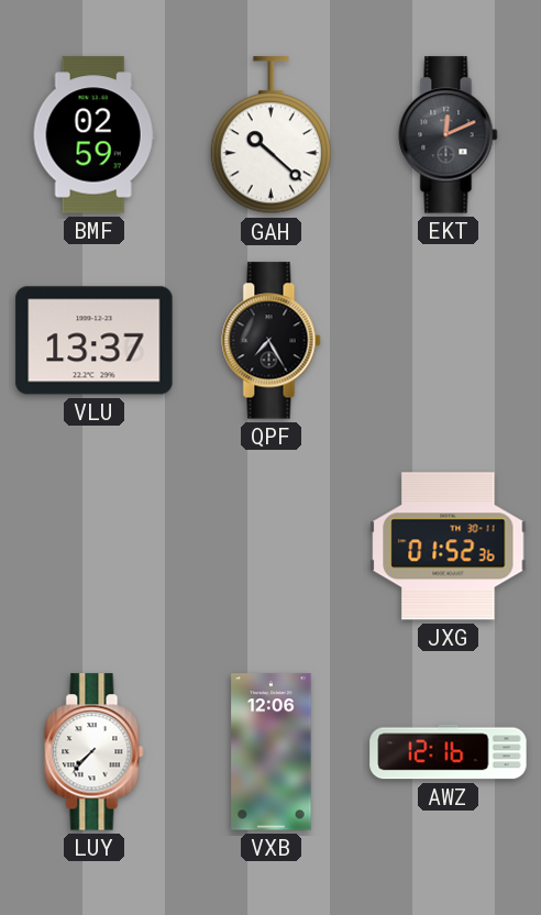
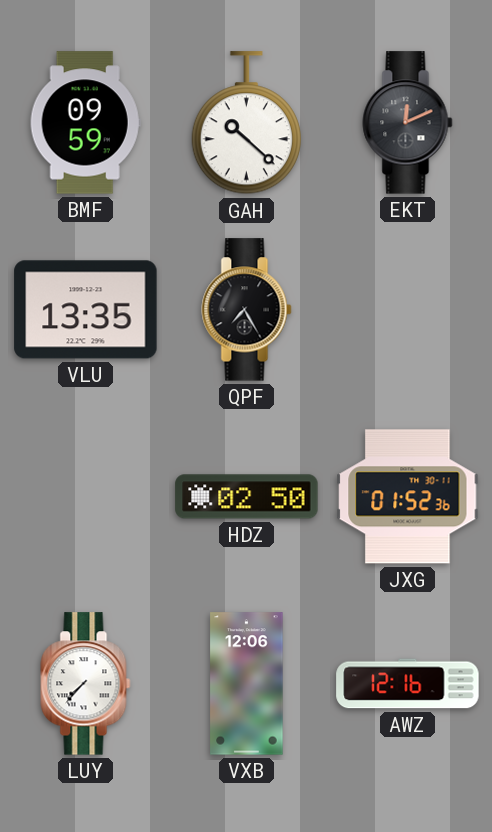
BMF: 02:59 -> 09:59 (85, 123)
VLU: 13:37 -> 13:35 (86, 310)
HDZ: none -> 02:50 (247, 497)
